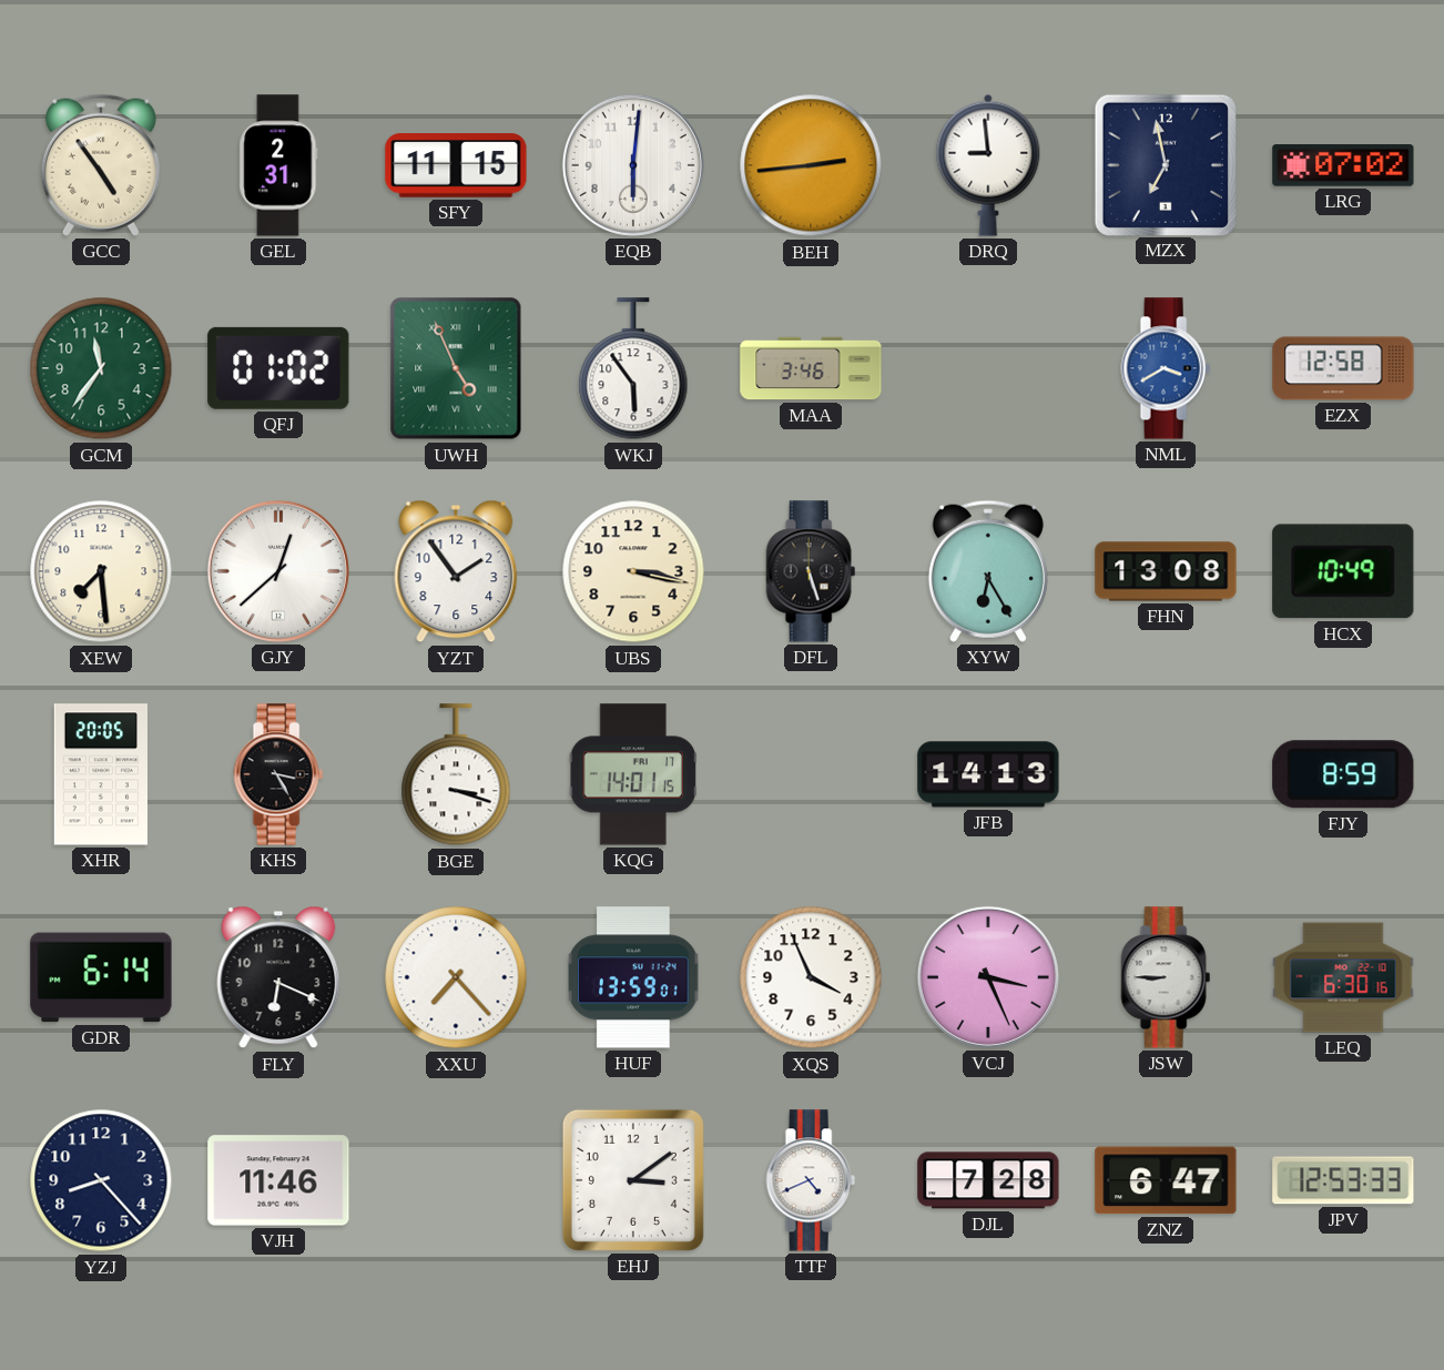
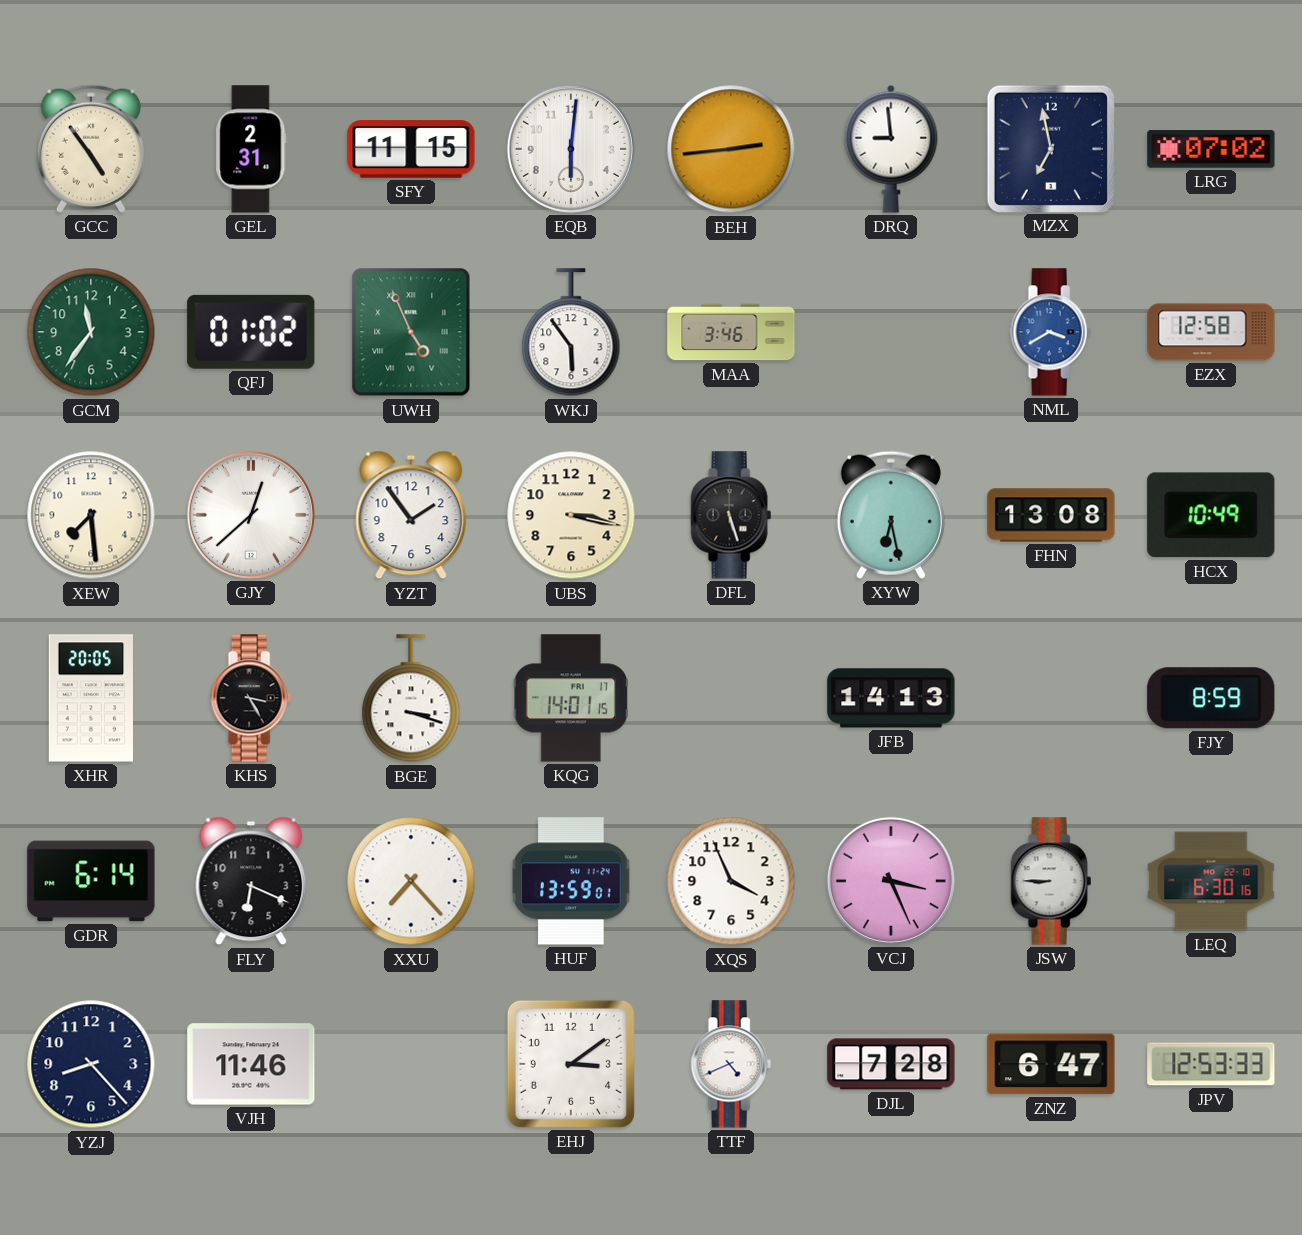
XYW: 6:25 -> 6:28 (891, 515)
